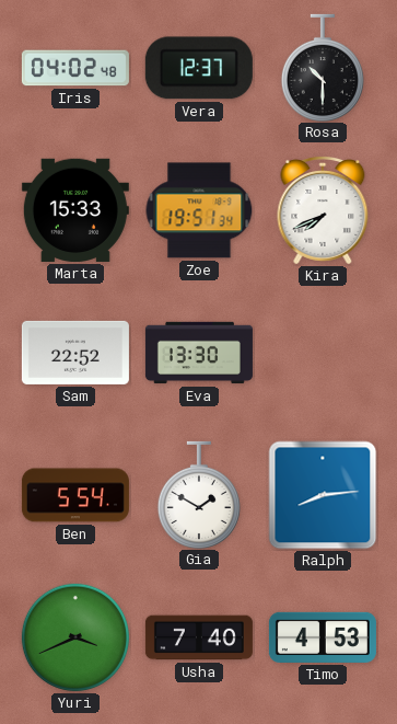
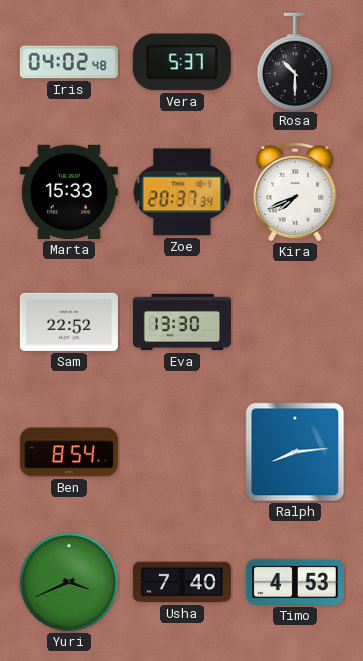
Vera: 12:37 -> 5:37 (182, 62)
Zoe: 19:51 -> 20:37 (182, 192)
Ben: 5:54 -> 8:54 (69, 452)
Gia: 1:50 -> none (199, 494)
